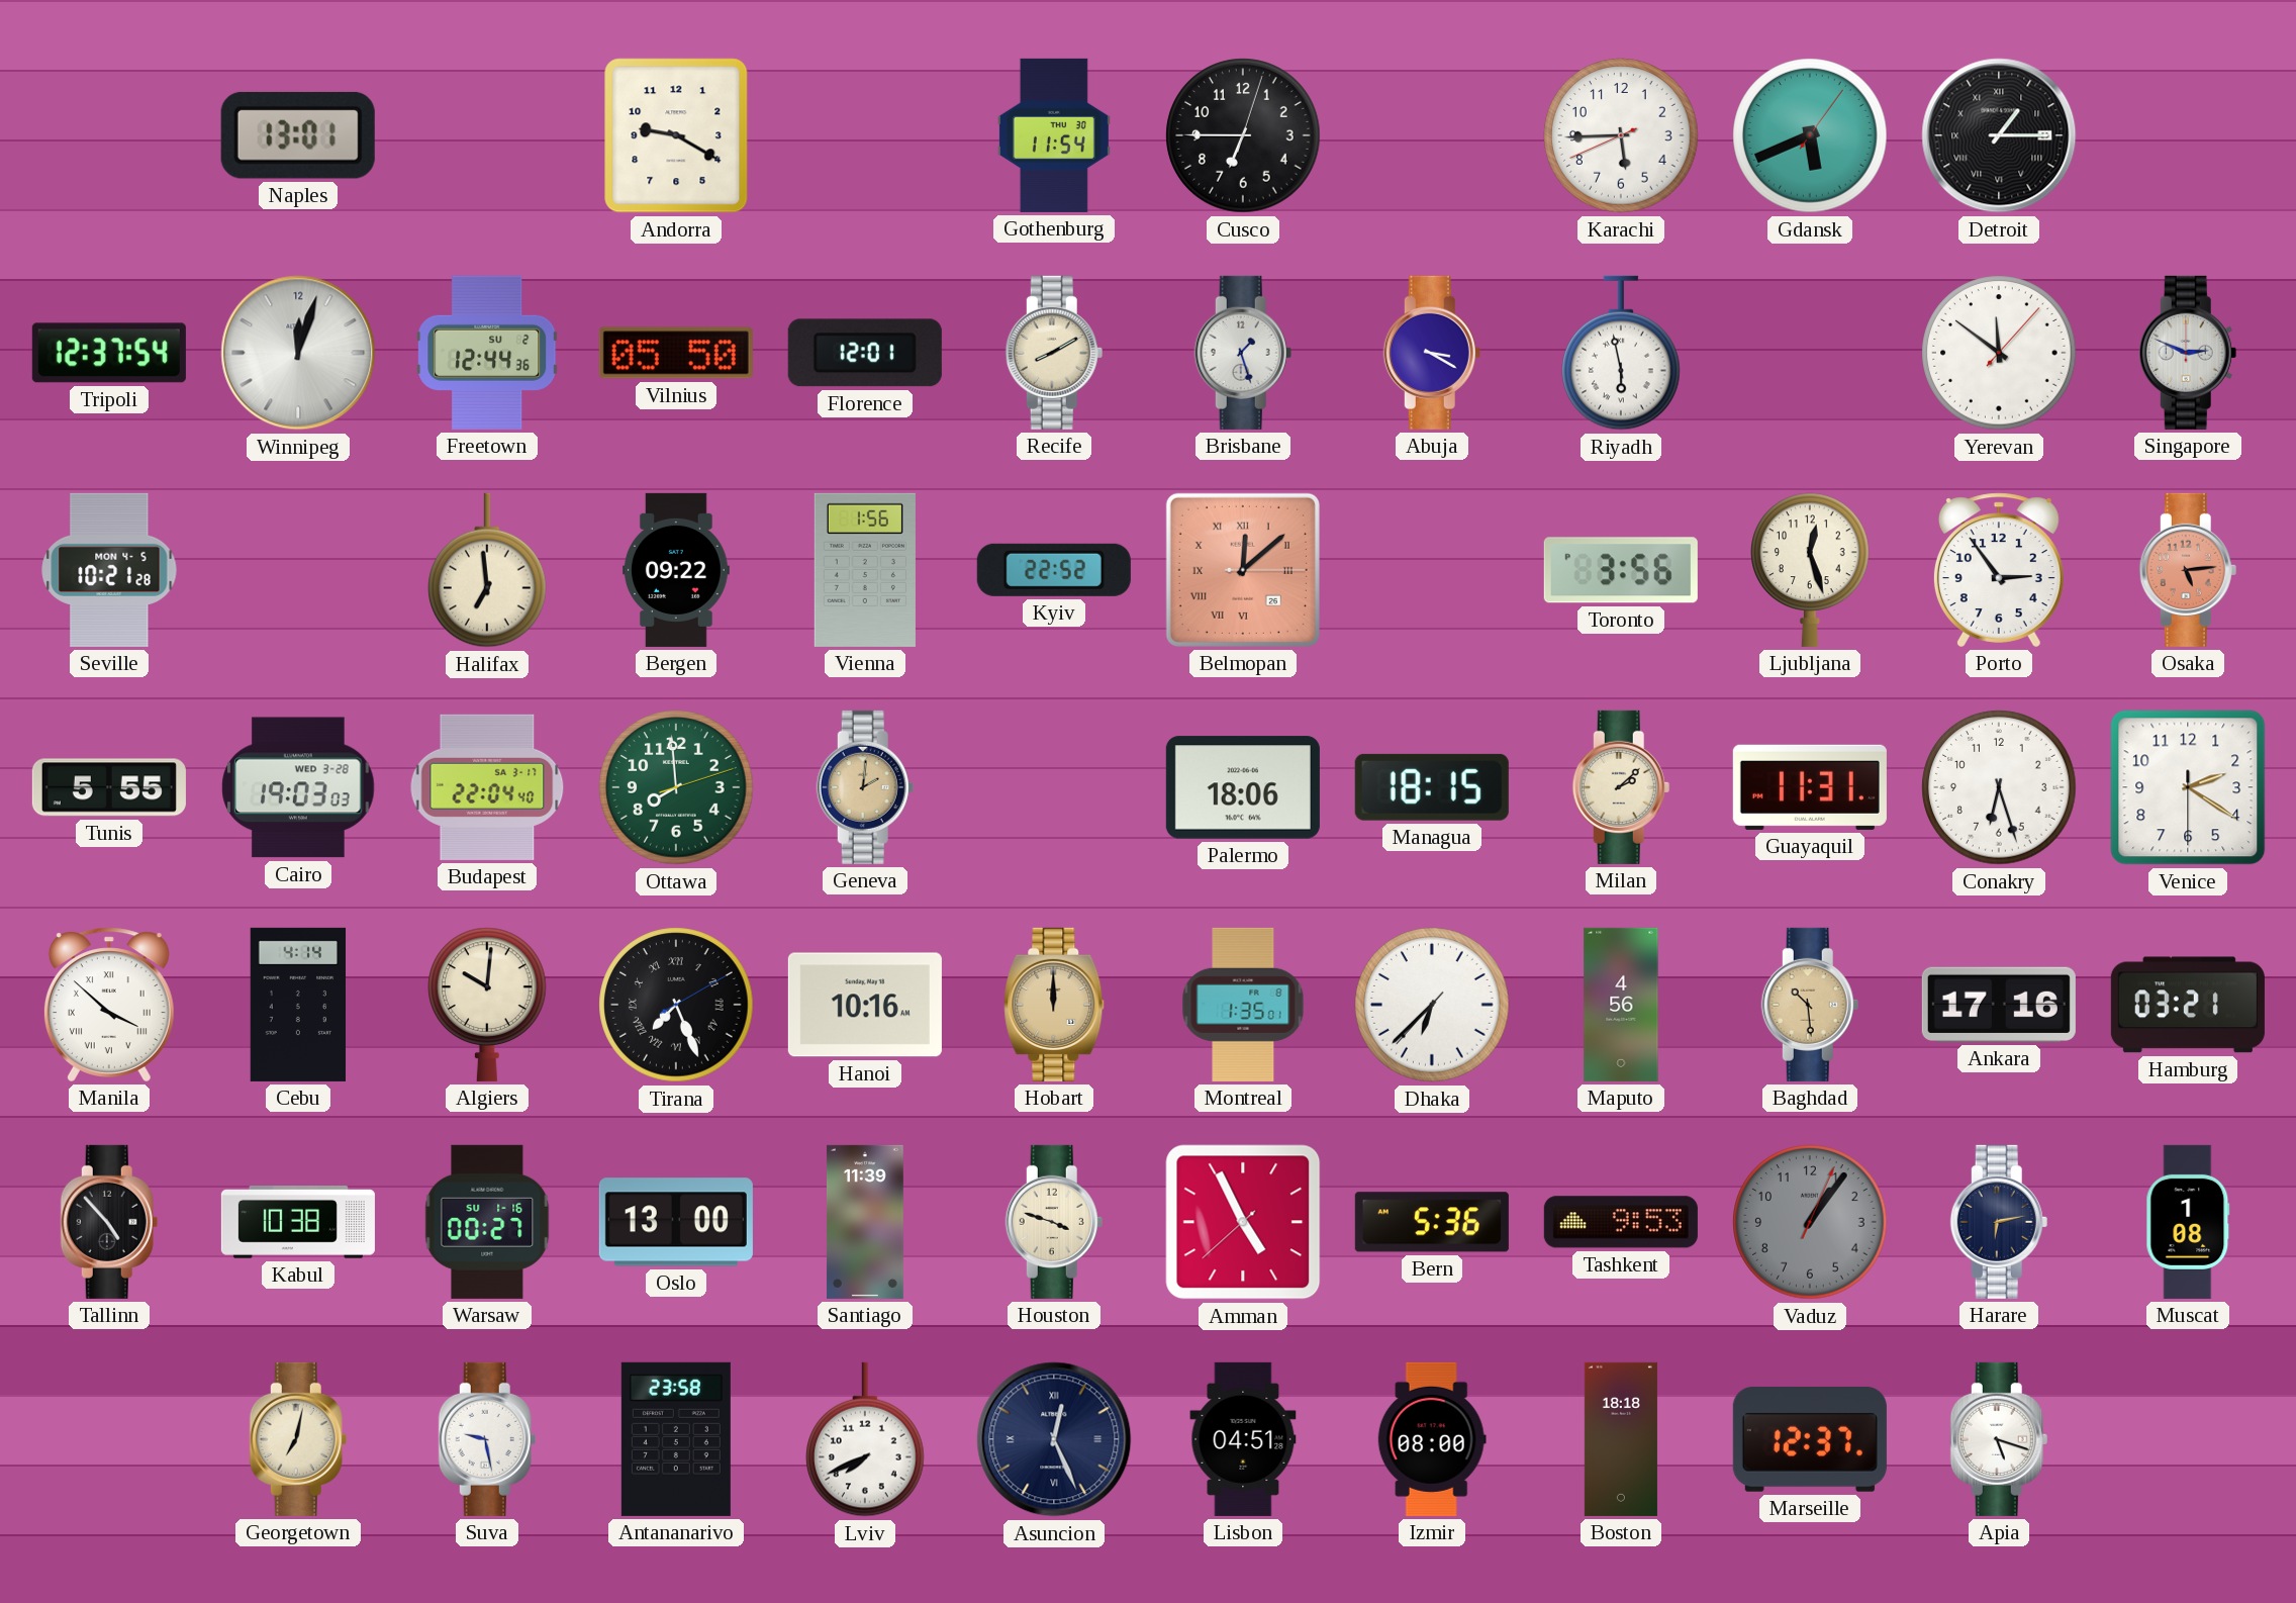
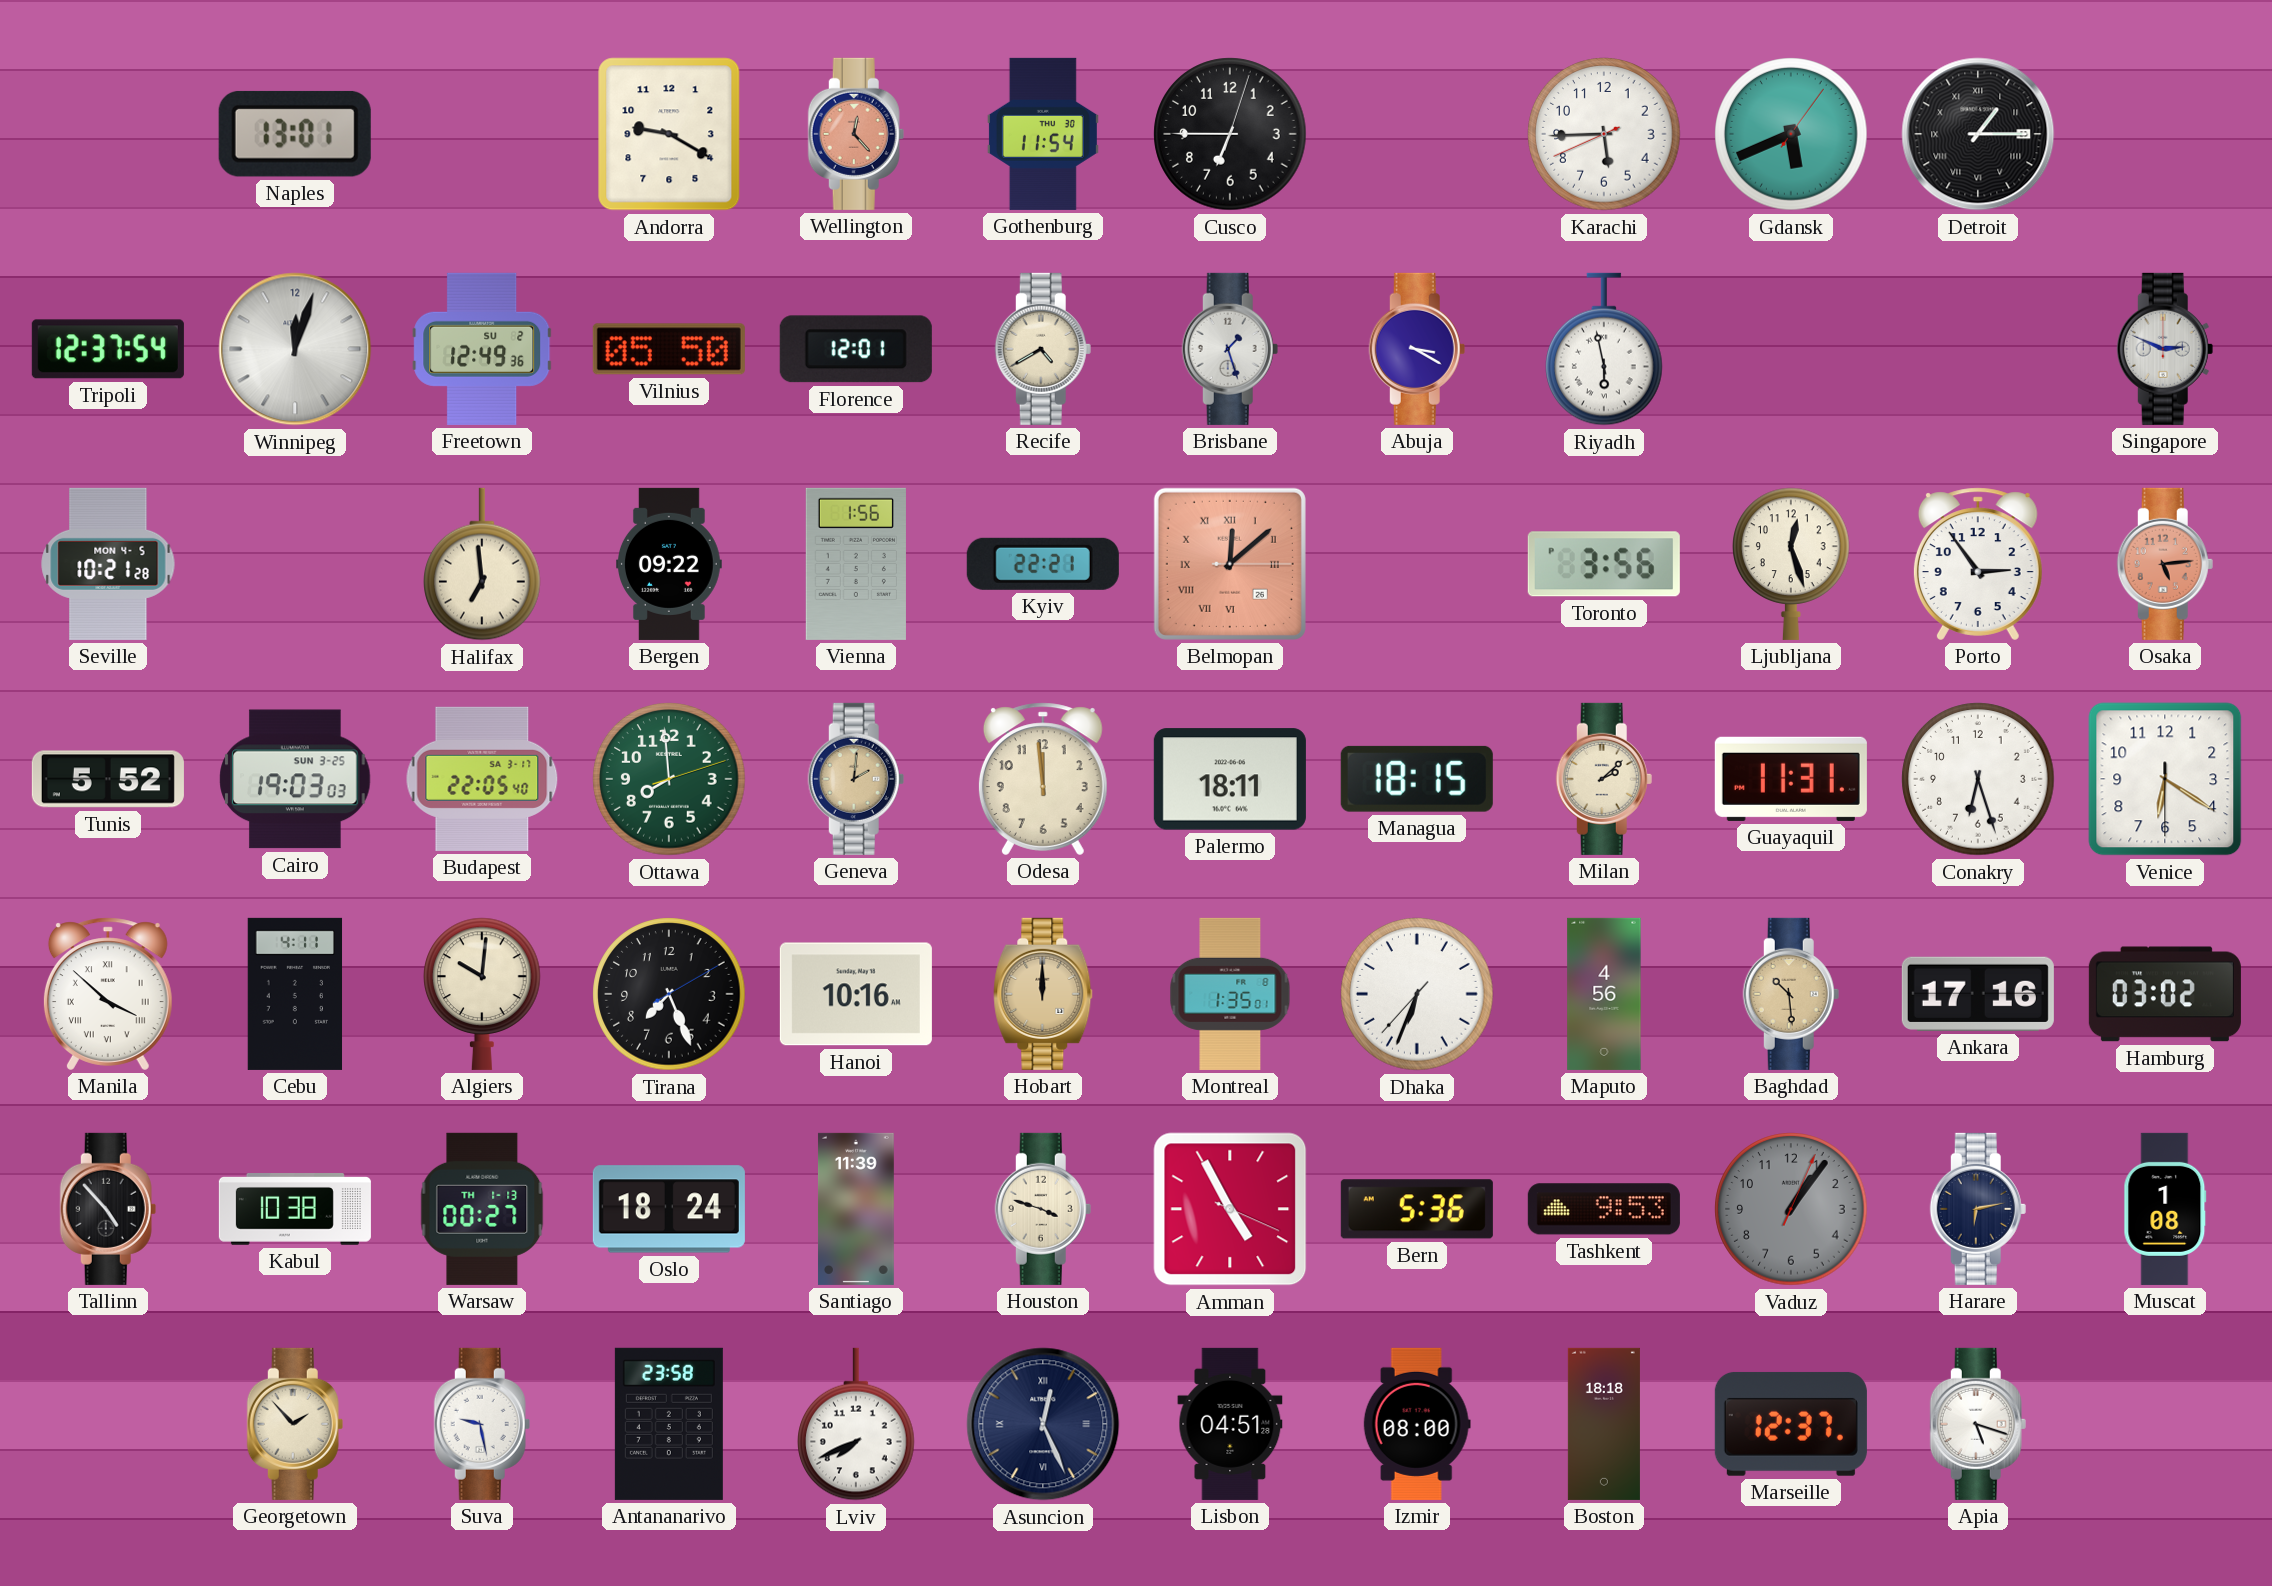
Wellington: none -> 12:23 (856, 134)
Freetown: 12:44 -> 12:49 (482, 349)
Recife: 8:10 -> 4:40 (1043, 349)
Yerevan: 11:51 -> none (1999, 353)
Kyiv: 22:52 -> 22:21 (1043, 564)
Tunis: 5:55 -> 5:52 (108, 779)
Cairo date: WED 3-28 -> SUN 3-25 (295, 779)
Budapest: 22:04 -> 22:05 (482, 779)
Odesa: none -> 11:59 (1043, 779)
Palermo: 18:06 -> 18:11 (1230, 779)
Venice: 2:20 -> 6:20 (2165, 779)
Cebu: 4:14 -> 4:11 (295, 994)
Tirana numerals: Roman -> Arabic (669, 994)
Dhaka: 6:37 -> 6:33 (1417, 994)
Hamburg: 03:21 -> 03:02 (2165, 994)
Warsaw date: SU 1-16 -> TH 1-13 (482, 1209)
Oslo: 13:00 -> 18:24 (669, 1209)
Amman: 4:55:38 -> 4:55:19 (1230, 1209)
Georgetown: 7:02 -> 1:53 (295, 1424)
